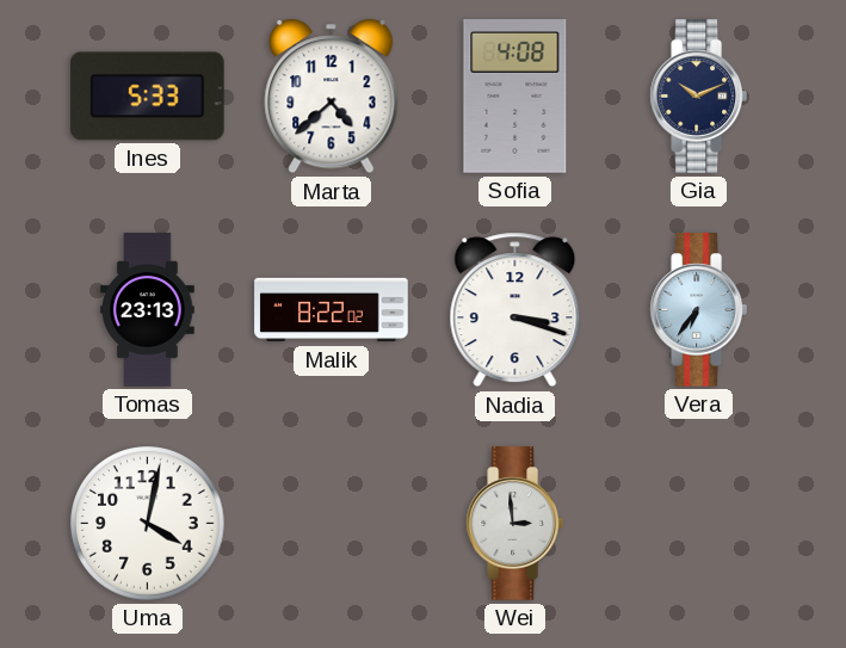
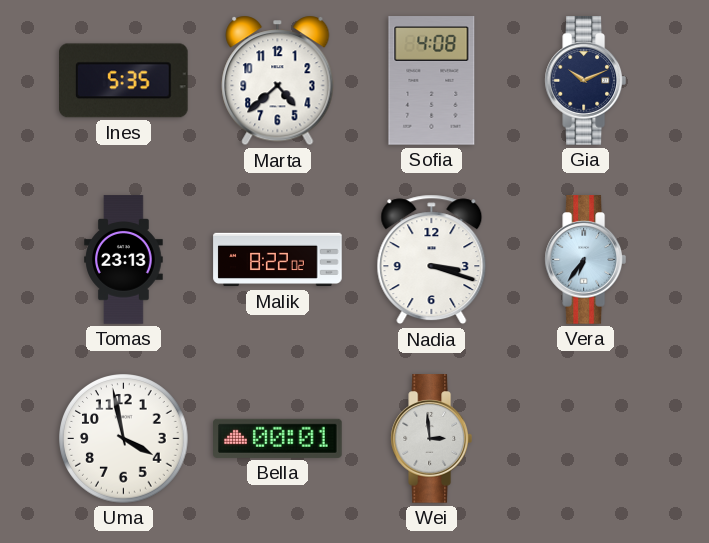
Ines: 5:33 -> 5:35 (124, 81)
Uma: 4:02 -> 3:58 (124, 439)
Bella: none -> 00:01 (278, 438)
